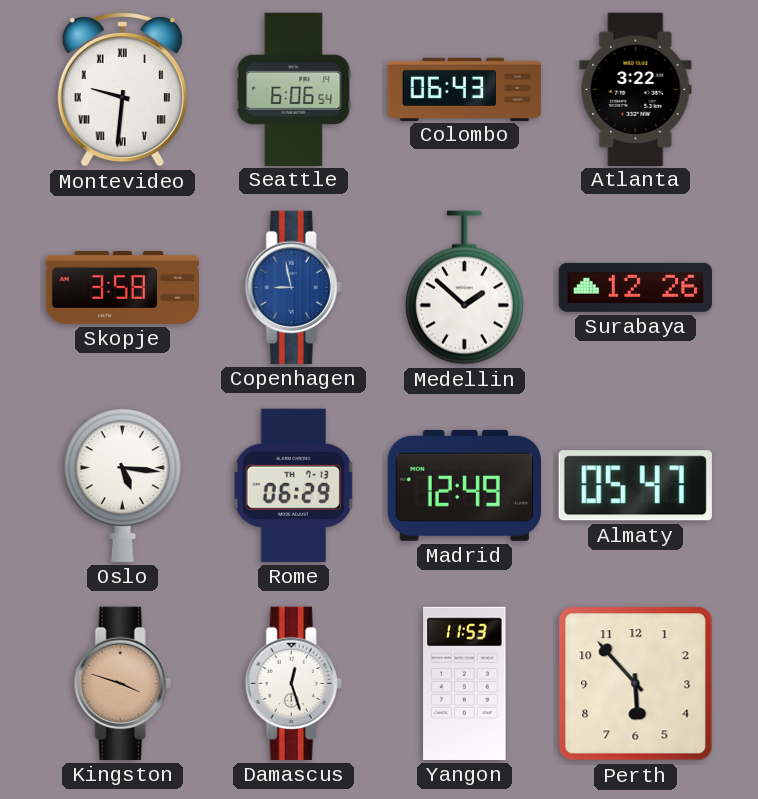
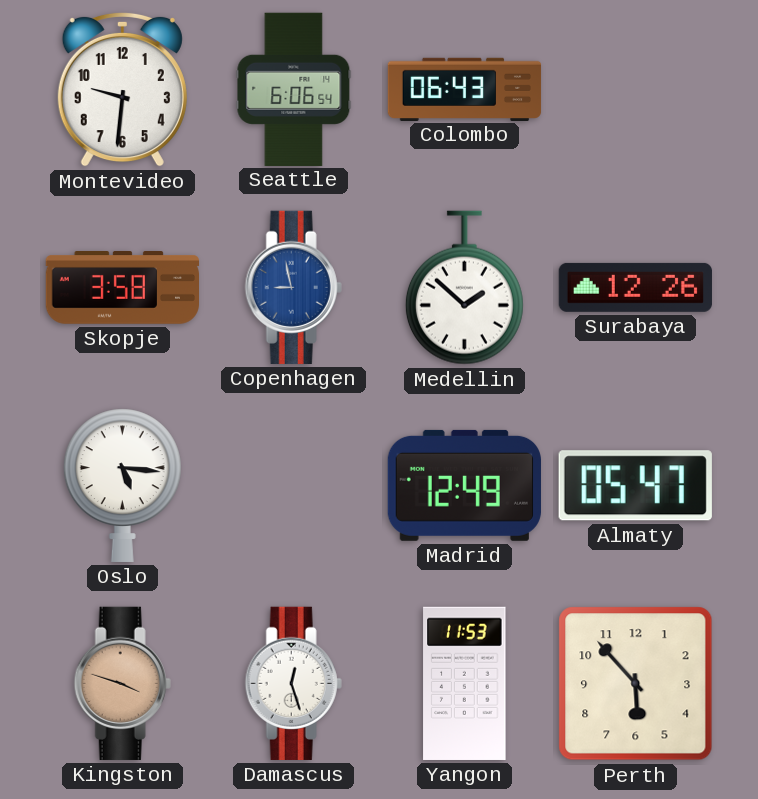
Montevideo numerals: Roman -> Arabic (122, 89)
Atlanta: 3:22 -> none (636, 89)
Rome: 06:29 -> none (293, 485)
